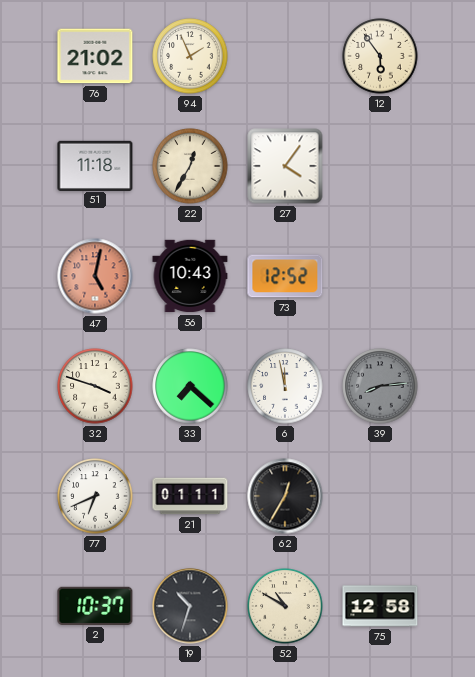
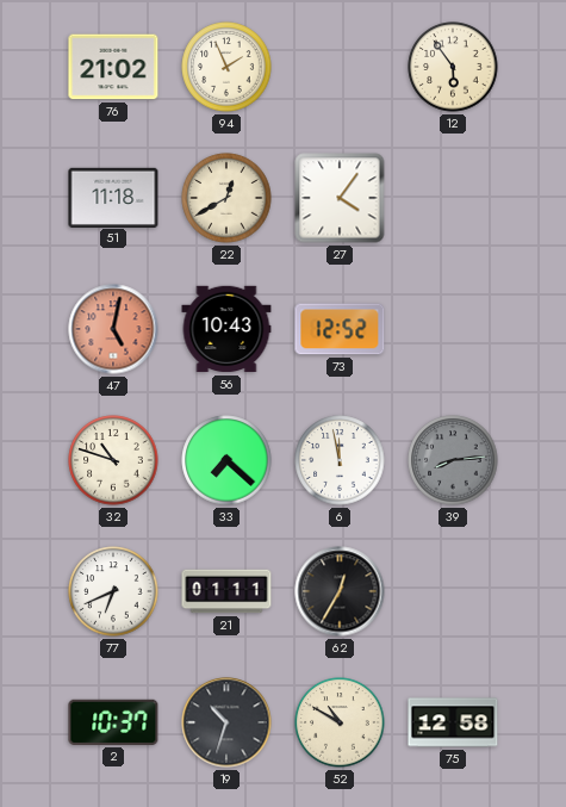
22: 12:35 -> 12:40 (226, 198)
32: 3:48 -> 10:48 (113, 460)
